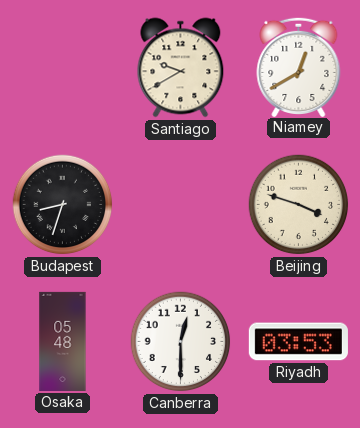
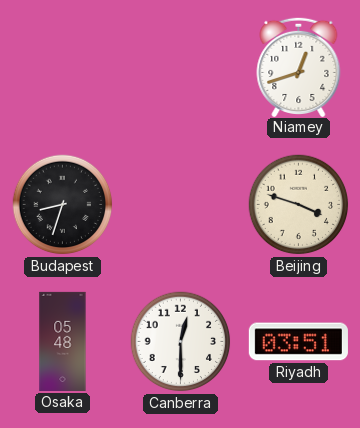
Santiago: 9:40 -> none (181, 68)
Niamey: 12:40 -> 12:42 (299, 66)
Riyadh: 03:53 -> 03:51 (298, 342)
